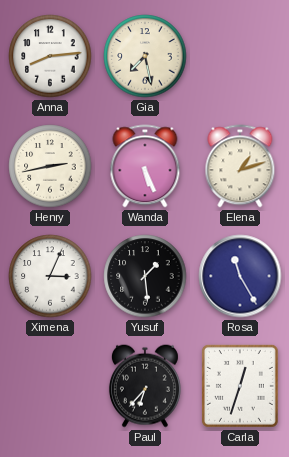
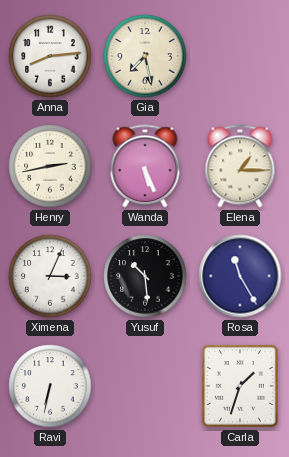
Elena: 1:12 -> 1:15 (240, 166)
Yusuf: 1:29 -> 10:29 (145, 276)
Ravi: none -> 6:32 (50, 386)
Paul: 6:37 -> none (145, 386)
Carla: 12:33 -> 1:33 (240, 386)
